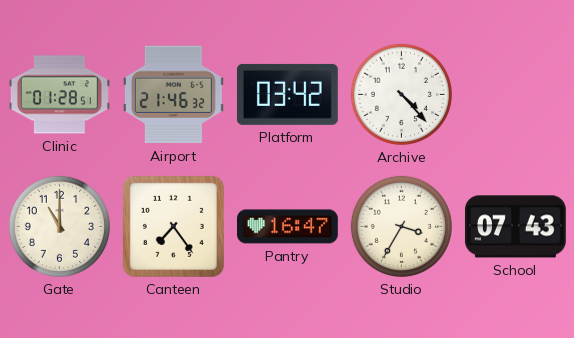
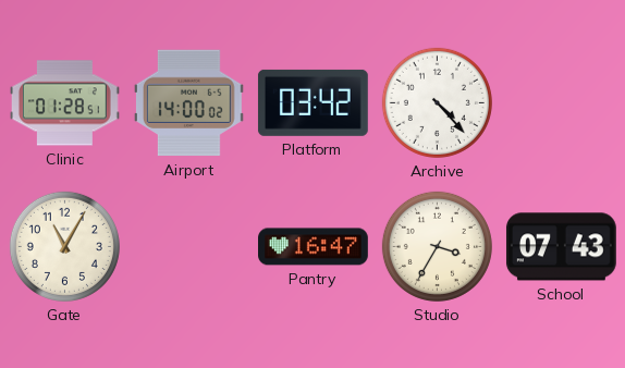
Airport: 21:46 -> 14:00 (188, 103)
Gate: 11:00 -> 11:05 (64, 246)
Canteen: 7:24 -> none (173, 226)
